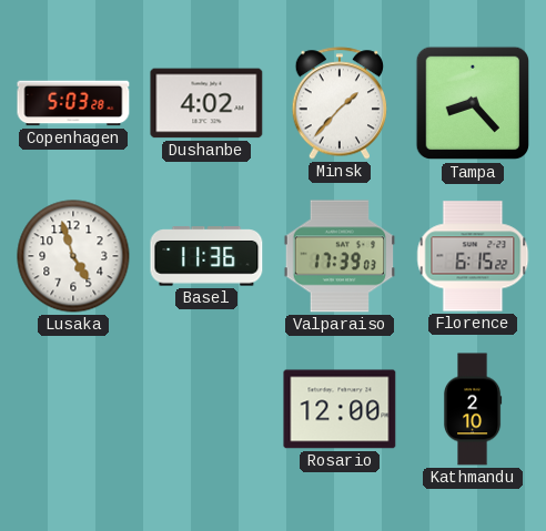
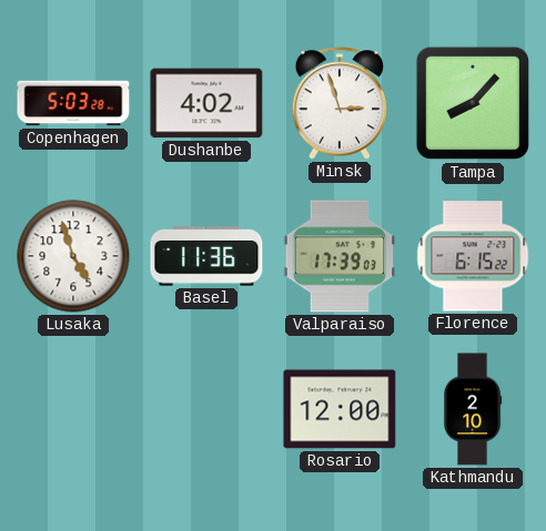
Minsk: 1:37 -> 2:57 (340, 103)
Tampa: 8:23 -> 8:07 (473, 103)
